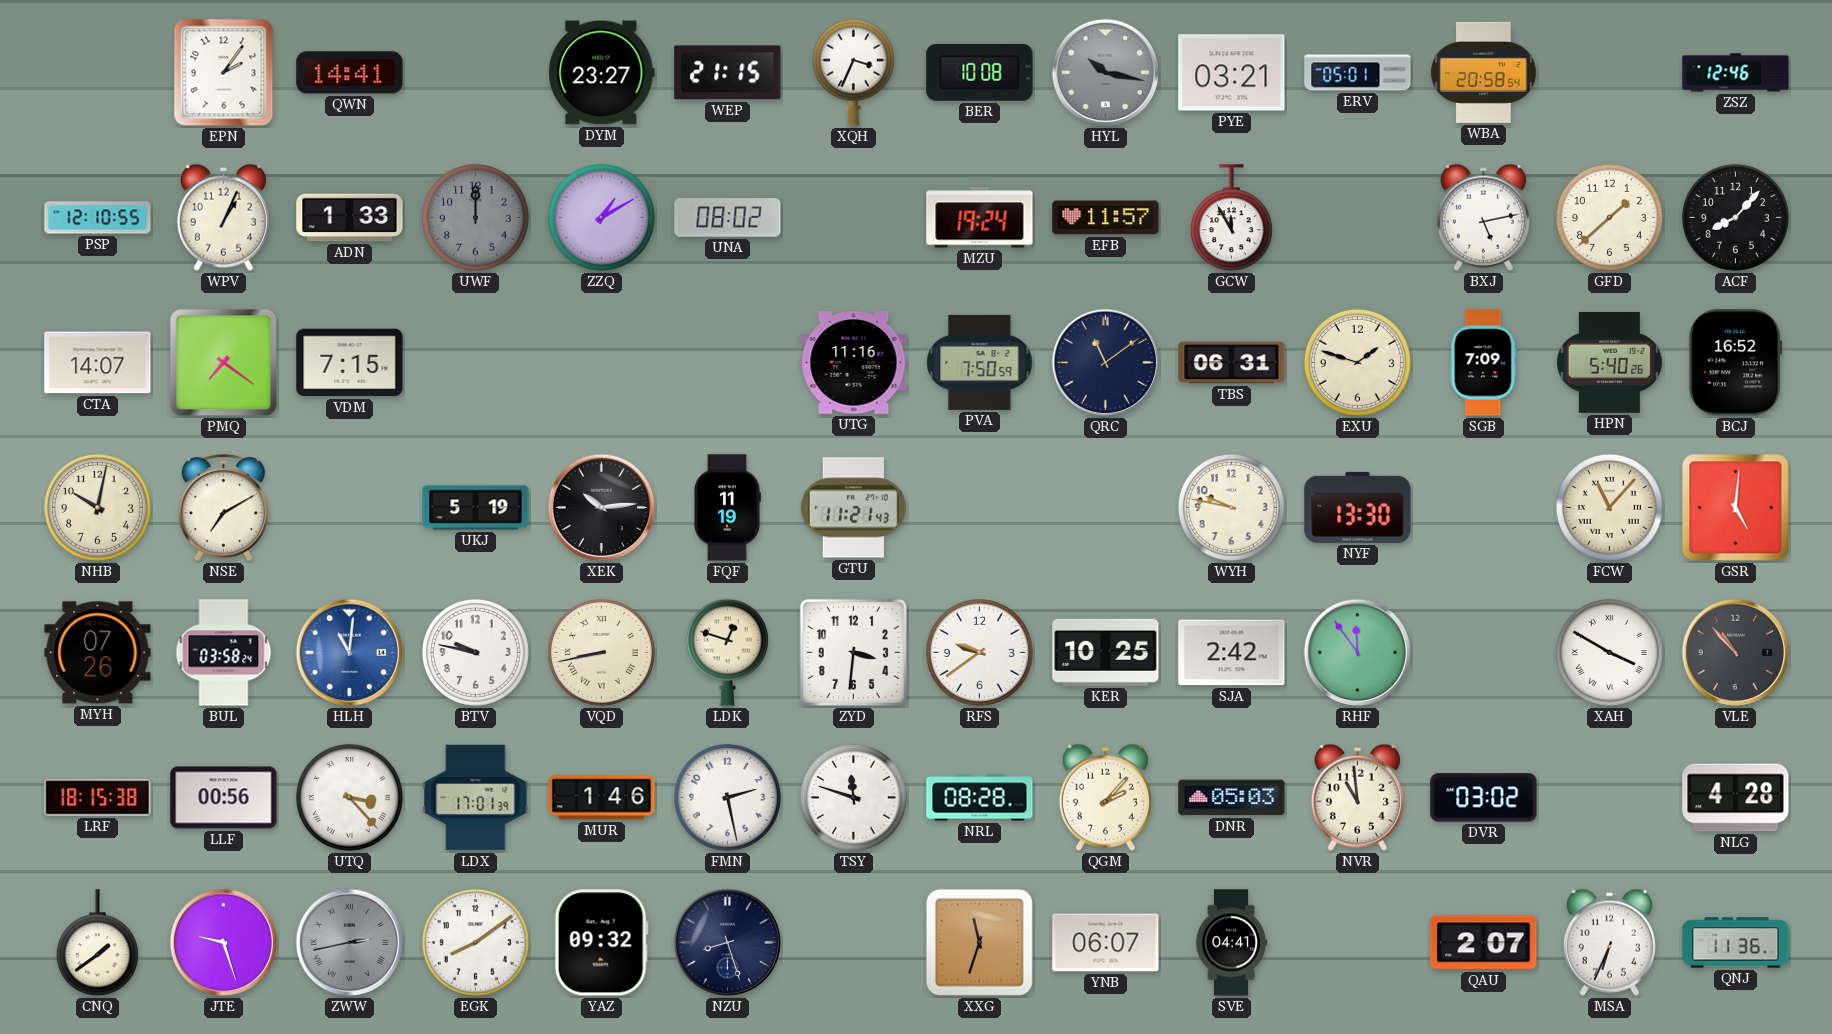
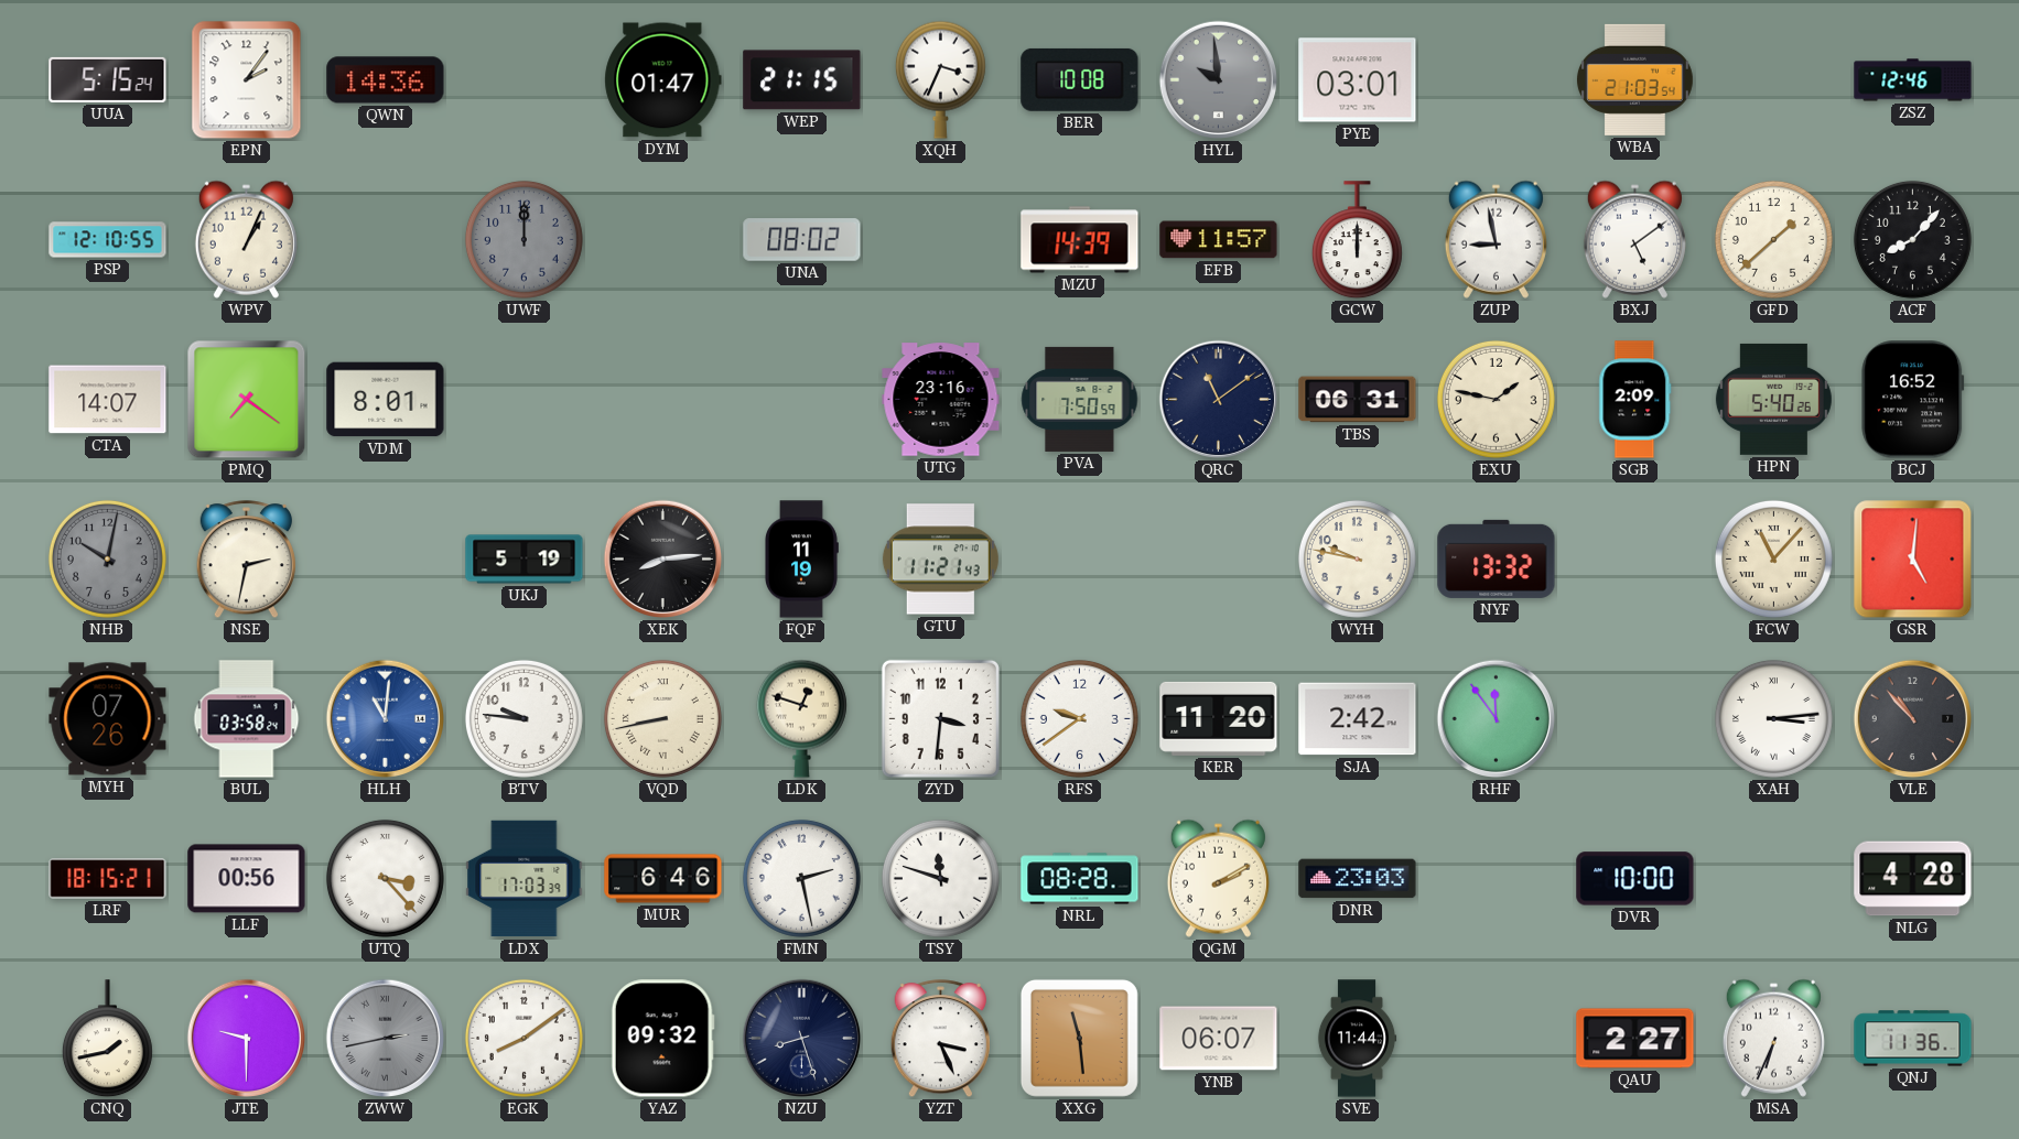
UUA: none -> 5:15 (108, 79)
QWN: 14:41 -> 14:36 (386, 80)
DYM: 23:27 -> 01:47 (663, 80)
HYL: 10:17 -> 9:59 (1219, 80)
PYE: 03:21 -> 03:01 (1358, 80)
ERV: 05:01 -> none (1358, 73)
WBA: 20:58 -> 21:03 (1634, 79)
ADN: 1:33 -> none (350, 218)
ZZQ: 1:10 -> none (601, 217)
MZU: 19:24 -> 14:39 (1080, 240)
GCW: 11:55 -> 12:00 (1357, 240)
ZUP: none -> 8:58 (1496, 239)
BXJ: 5:13 -> 5:09 (1634, 239)
VDM: 7:15 -> 8:01 (386, 400)
UTG: 11:16 -> 23:16 (941, 400)
EXU: 1:48 -> 1:47 (1496, 399)
SGB: 7:09 -> 2:09 (1635, 400)
NHB dial: cream -> grey (107, 558)
NSE: 7:10 -> 2:32 (246, 560)
XEK: 10:14 -> 8:14 (663, 560)
NYF: 13:30 -> 13:32 (1497, 558)
BTV: 9:47 -> 9:46 (523, 718)
KER: 10:25 -> 11:20 (1219, 718)
XAH: 3:50 -> 3:14 (1773, 718)
LRF: 18:15:38 -> 18:15:21 (108, 879)
LDX: 17:01 -> 17:03 (525, 879)
MUR: 1:46 -> 6:46 (663, 879)
QGM: 2:07 -> 2:10 (1218, 878)
DNR: 05:03 -> 23:03 (1358, 879)
NVR: 10:59 -> none (1357, 797)
DVR: 03:02 -> 10:00 (1635, 879)
CNQ: 1:39 -> 1:43 (107, 1039)
JTE: 9:27 -> 9:30 (247, 1039)
YZT: none -> 3:26 (940, 1039)
XXG: 11:33 -> 11:29 (1079, 1038)
SVE: 04:41 -> 11:44 (1357, 1039)
QAU: 2:07 -> 2:27 (1635, 1039)
